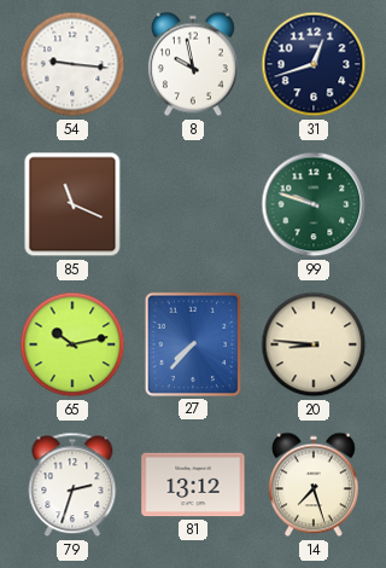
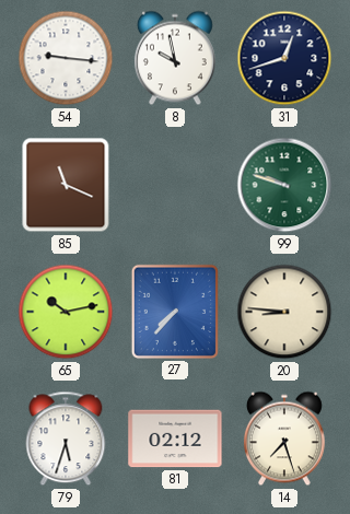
79: 2:33 -> 5:33 (66, 439)
81: 13:12 -> 02:12 (175, 439)
